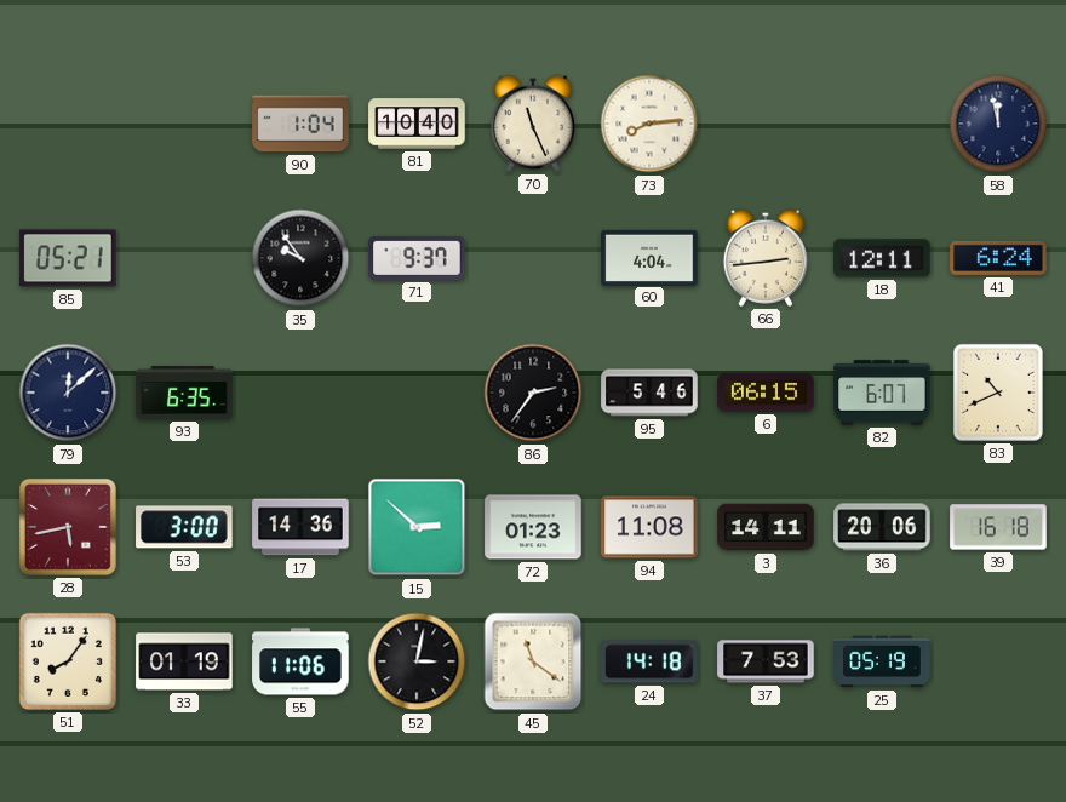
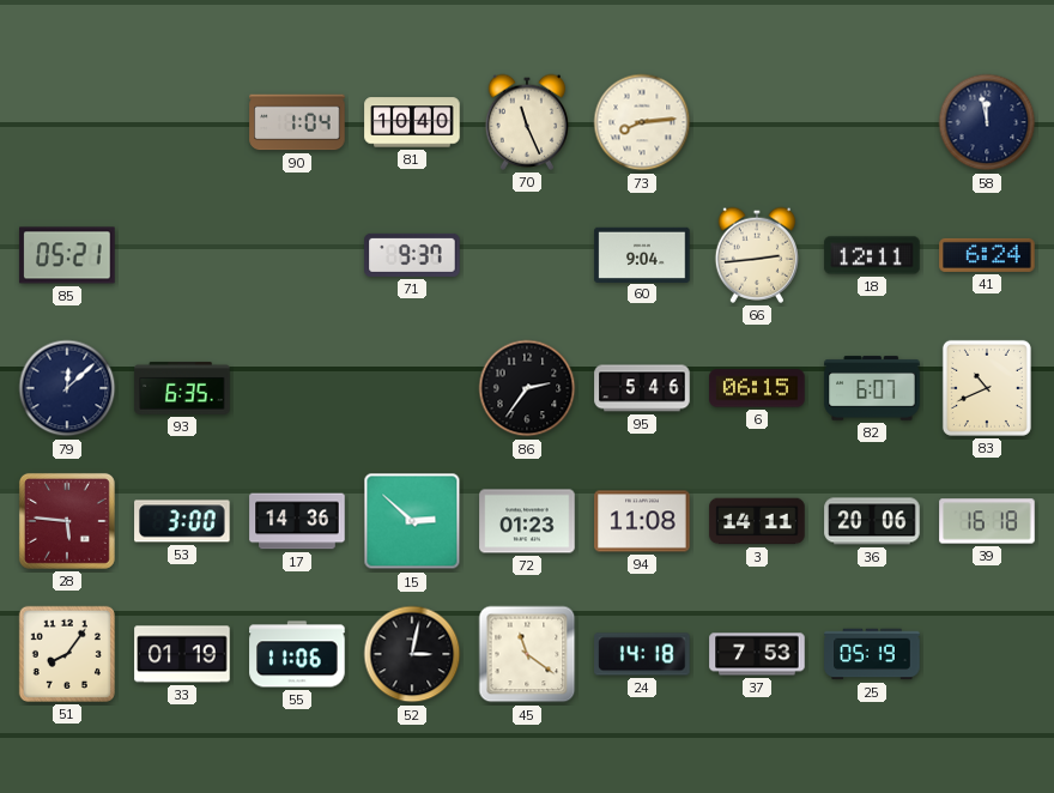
35: 9:54 -> none (300, 258)
60: 4:04 -> 9:04 (642, 254)
28: 5:43 -> 5:46 (67, 521)
